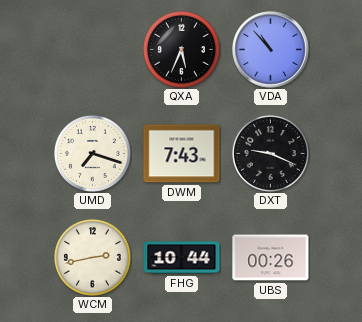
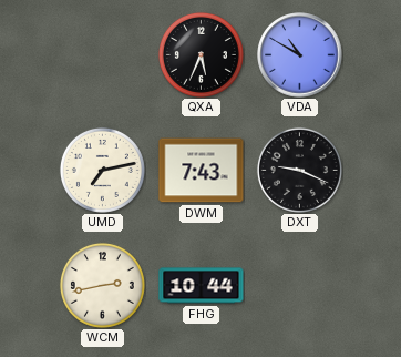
VDA: 10:53 -> 10:50 (300, 55)
UMD: 7:18 -> 7:13 (102, 170)
UBS: 00:26 -> none (271, 258)
